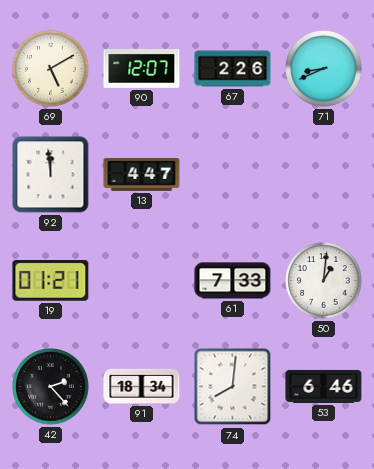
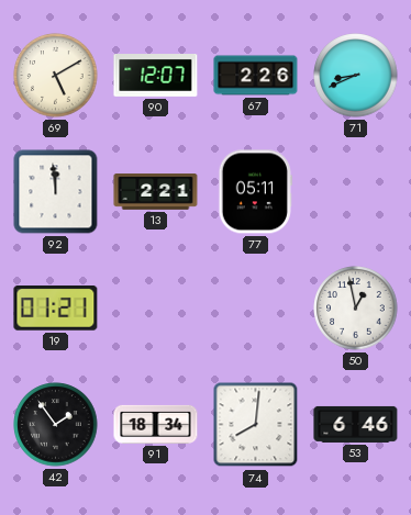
13: 4:47 -> 2:21 (156, 192)
77: none -> 05:11 (255, 192)
61: 7:33 -> none (233, 281)
50: 1:01 -> 12:58 (356, 309)
42: 2:23 -> 1:54 (56, 425)
